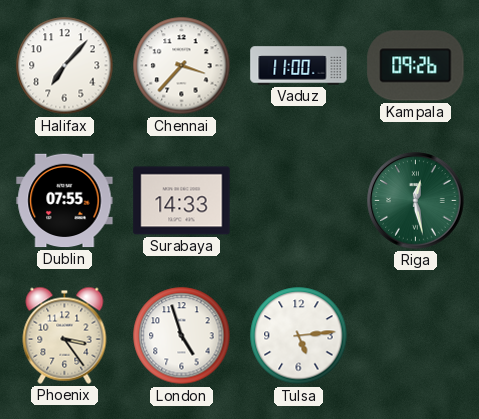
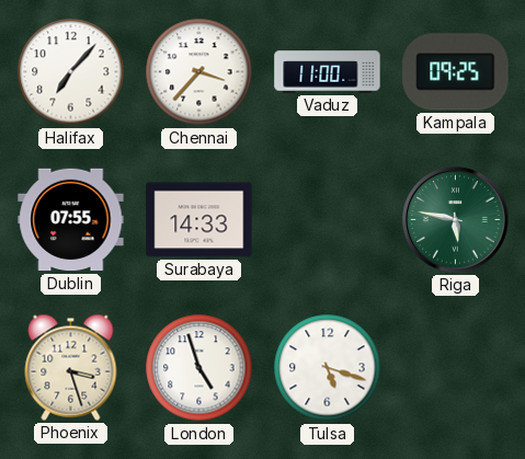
Kampala: 09:26 -> 09:25 (456, 72)
Riga: 12:28 -> 5:47 (456, 220)
Phoenix: 3:24 -> 3:27 (71, 367)
Tulsa: 5:14 -> 5:18 (328, 368)
